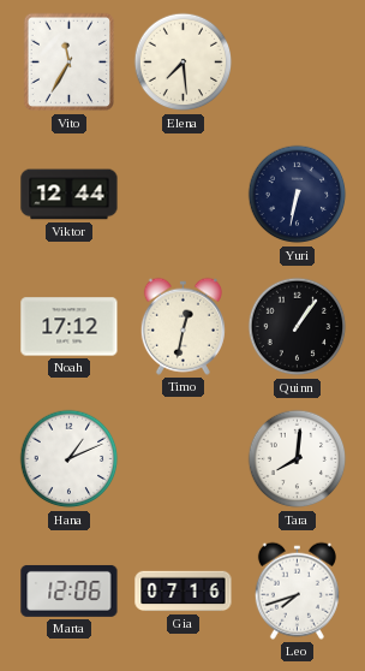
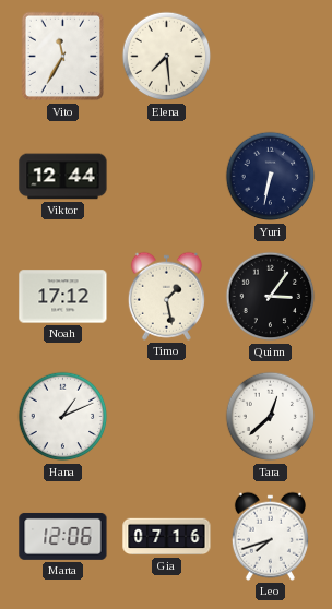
Timo: 12:32 -> 1:28 (166, 296)
Quinn: 1:06 -> 3:06 (271, 297)
Tara: 8:01 -> 12:38 (271, 417)
